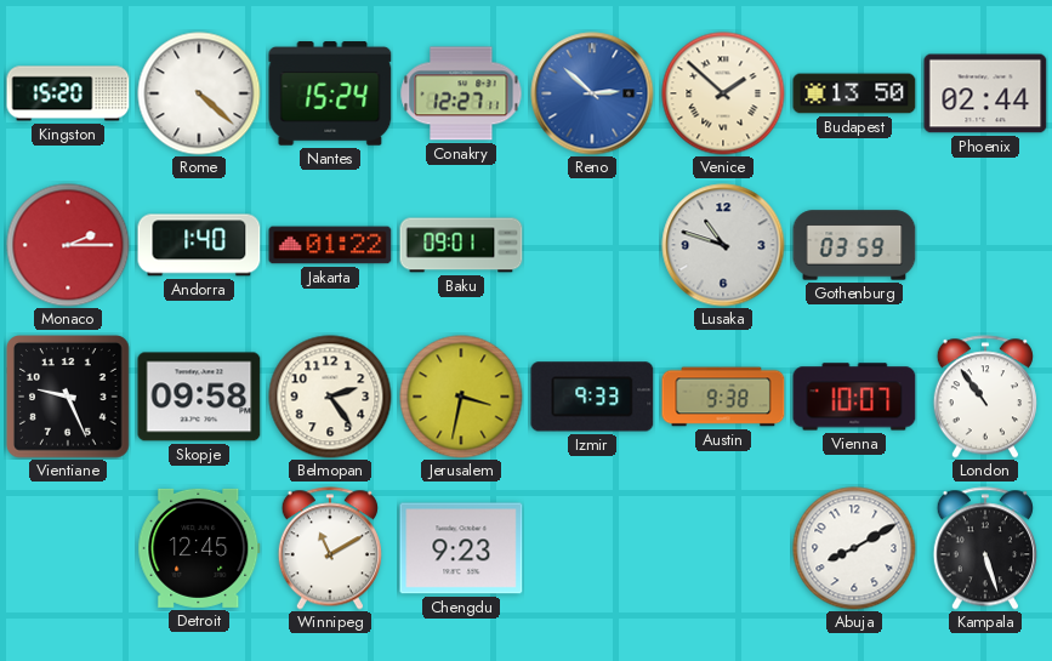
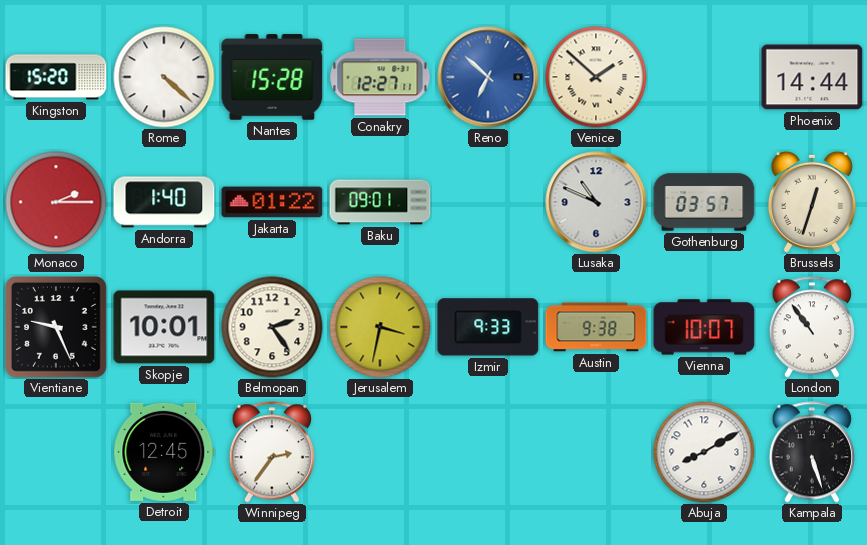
Nantes: 15:24 -> 15:28 (272, 77)
Reno: 2:52 -> 6:52 (488, 77)
Budapest: 13:50 -> none (854, 93)
Phoenix: 02:44 -> 14:44 (812, 77)
Lusaka: 10:48 -> 10:49 (596, 202)
Gothenburg: 03:59 -> 03:57 (704, 202)
Brussels: none -> 12:33 (812, 202)
Skopje: 09:58 -> 10:01 (164, 327)
Winnipeg: 11:10 -> 2:36 (272, 452)
Chengdu: 9:23 -> none (461, 548)
